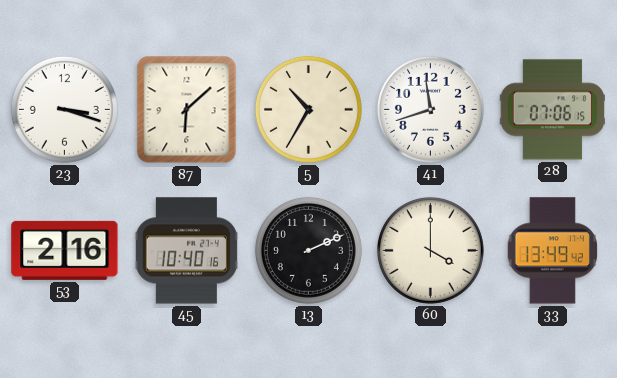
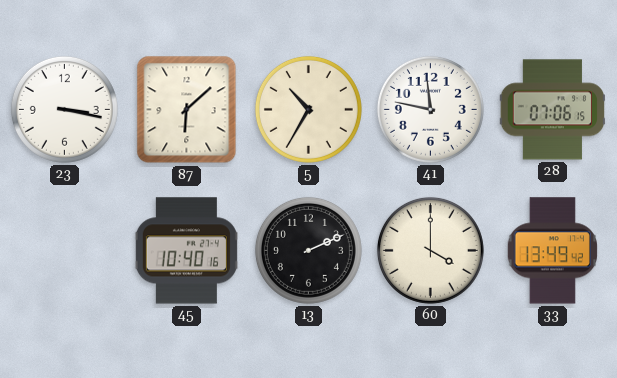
23: 3:18 -> 3:17 (64, 109)
41: 11:42 -> 11:47 (430, 109)
53: 2:16 -> none (65, 250)
